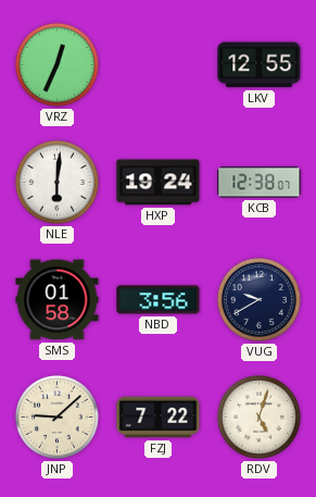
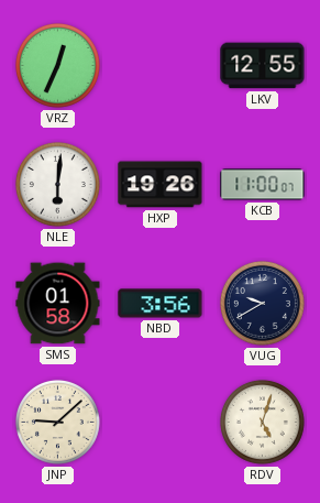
HXP: 19:24 -> 19:26 (161, 185)
KCB: 12:38 -> 11:00 (263, 185)
FZJ: 7:22 -> none (159, 418)
